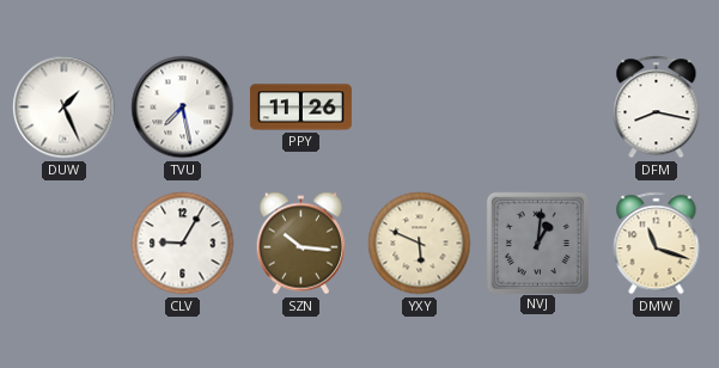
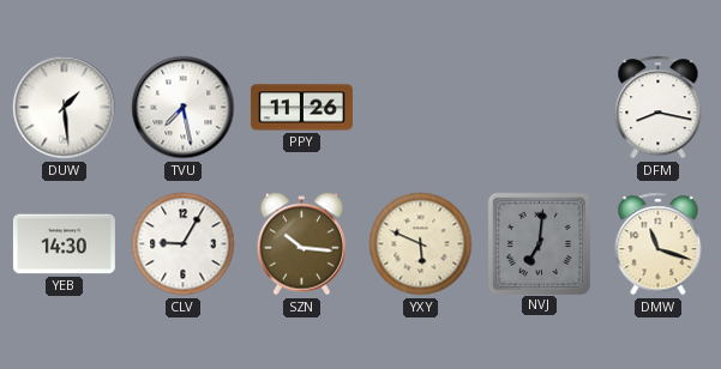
DUW: 1:26 -> 1:29 (65, 108)
YEB: none -> 14:30 (64, 244)
NVJ: 1:01 -> 7:01 (539, 243)
